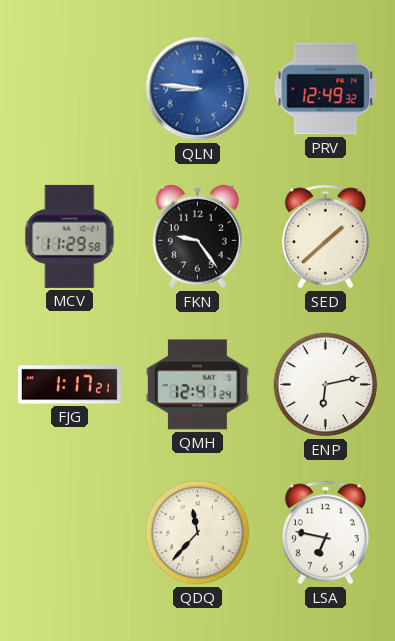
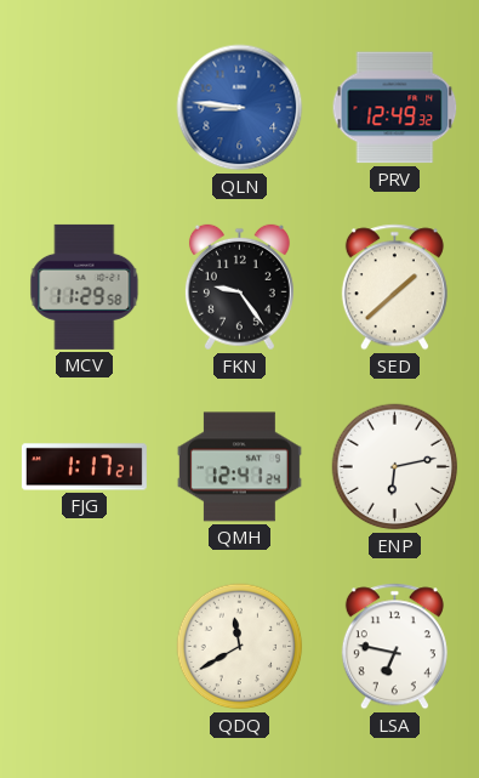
QDQ: 11:37 -> 11:40 (240, 647)
